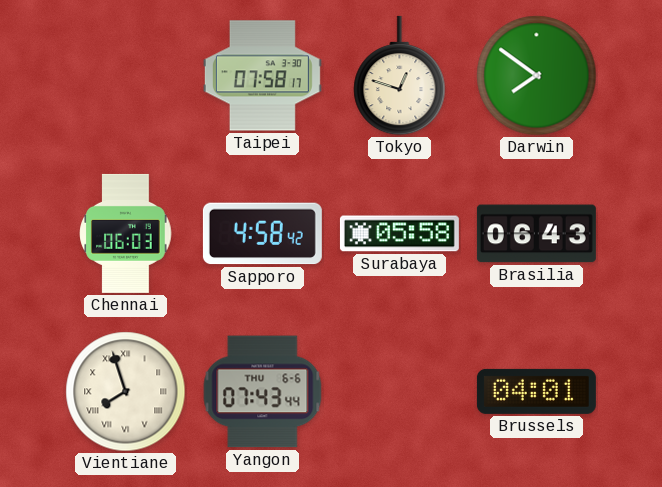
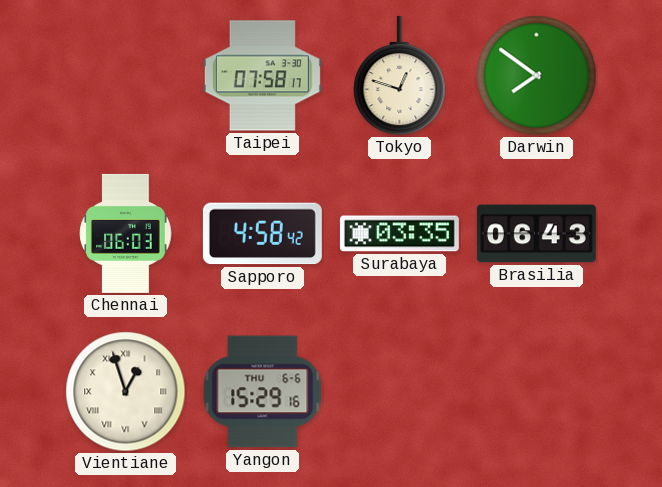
Surabaya: 05:58 -> 03:35 (399, 234)
Vientiane: 7:57 -> 12:57 (126, 392)
Yangon: 07:43 -> 15:29 (263, 392)
Brussels: 04:01 -> none (536, 391)
